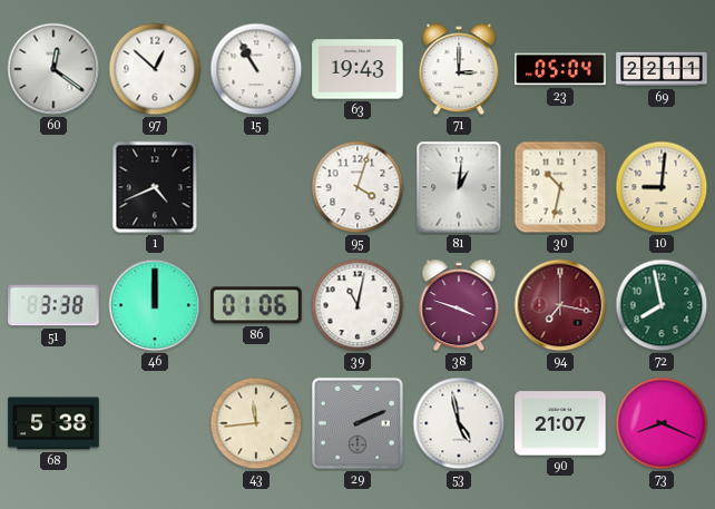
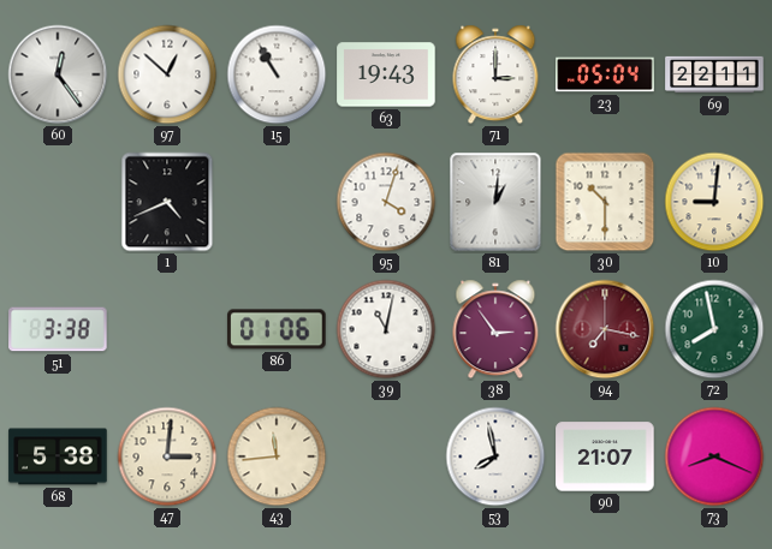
60: 12:21 -> 12:24 (58, 74)
30: 10:32 -> 10:30 (605, 202)
46: 12:00 -> none (155, 305)
38: 3:48 -> 2:54 (495, 329)
47: none -> 3:01 (167, 456)
29: 2:11 -> none (357, 423)
53: 4:58 -> 7:58 (495, 456)
